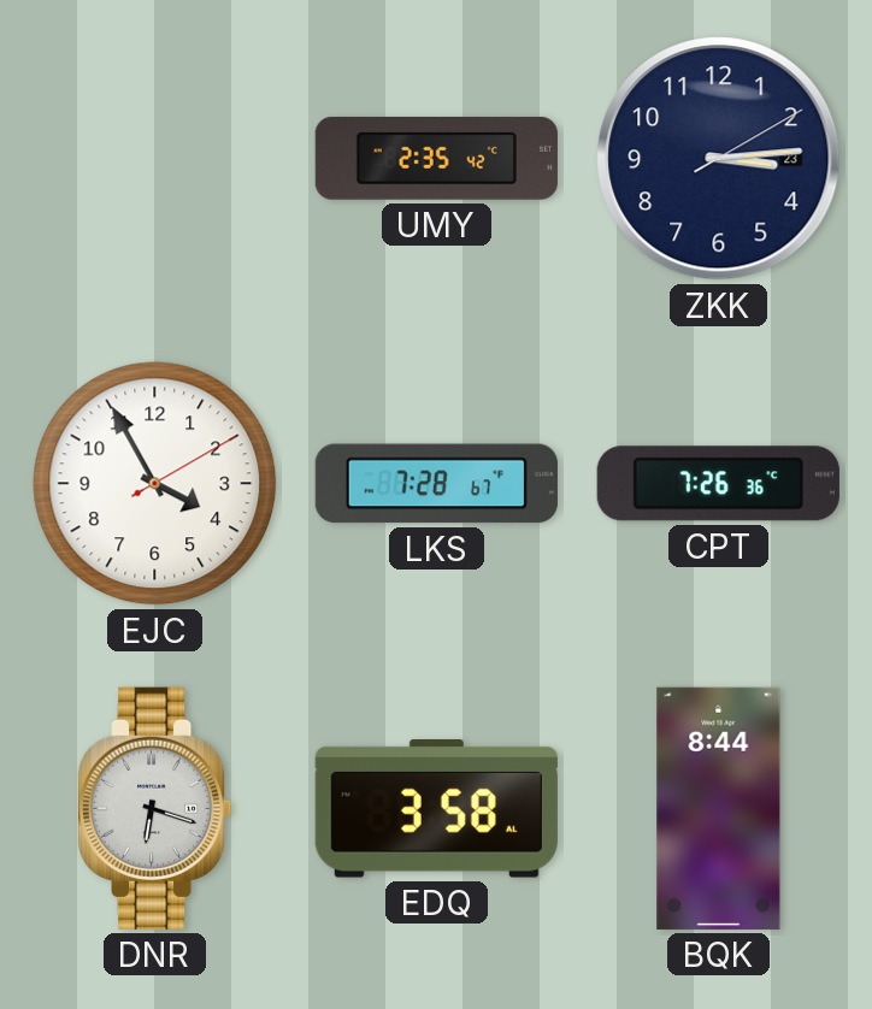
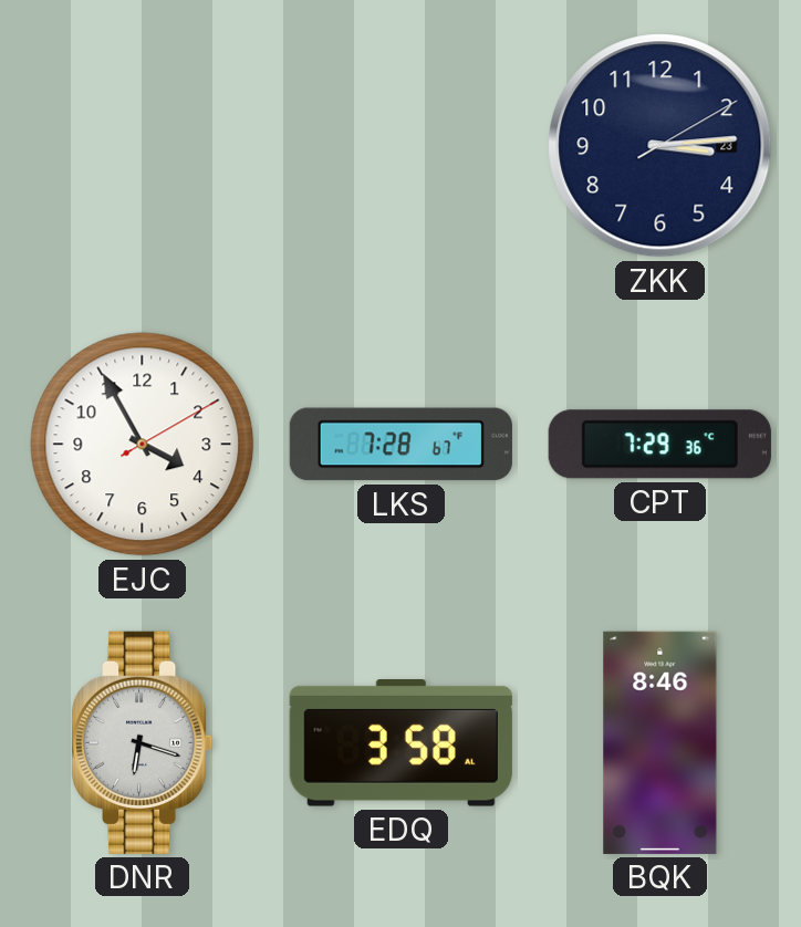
UMY: 2:35 -> none (436, 158)
CPT: 7:26 -> 7:29 (659, 445)
BQK: 8:44 -> 8:46 (660, 742)
